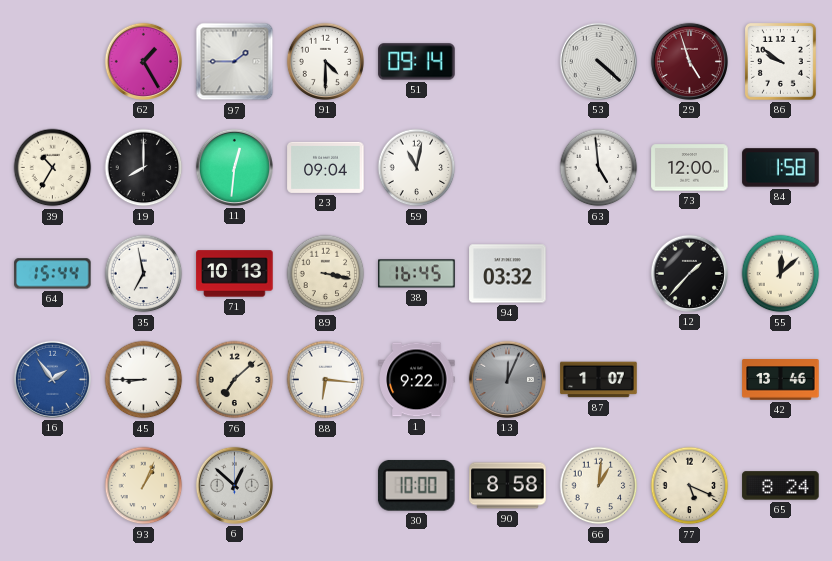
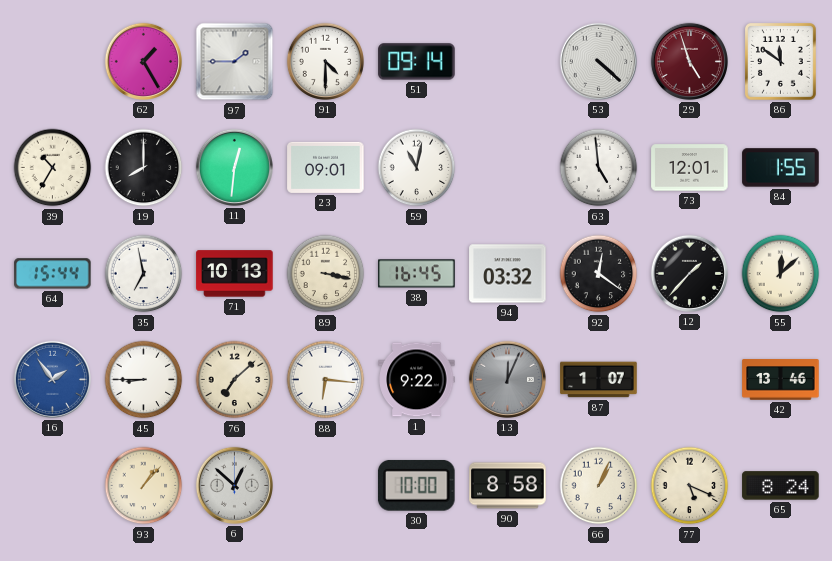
86: 9:51 -> 11:51 (781, 62)
23: 09:04 -> 09:01 (326, 167)
73: 12:00 -> 12:01 (690, 168)
84: 1:58 -> 1:55 (781, 168)
92: none -> 12:21 (599, 274)
93: 1:04 -> 1:07 (144, 486)
66: 1:01 -> 1:04 (599, 486)
